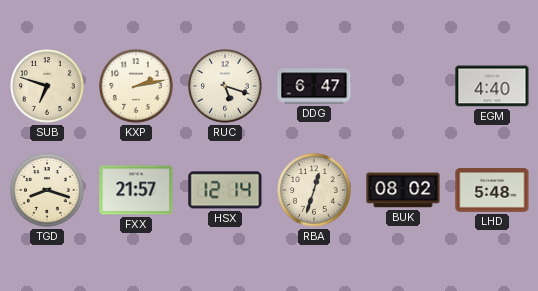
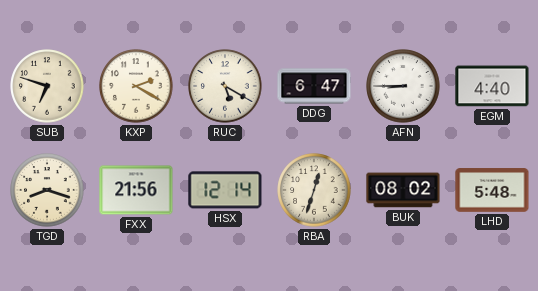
KXP: 2:13 -> 2:20 (136, 86)
RUC: 5:18 -> 5:20 (225, 86)
AFN: none -> 8:45 (403, 86)
FXX: 21:57 -> 21:56 (136, 190)
